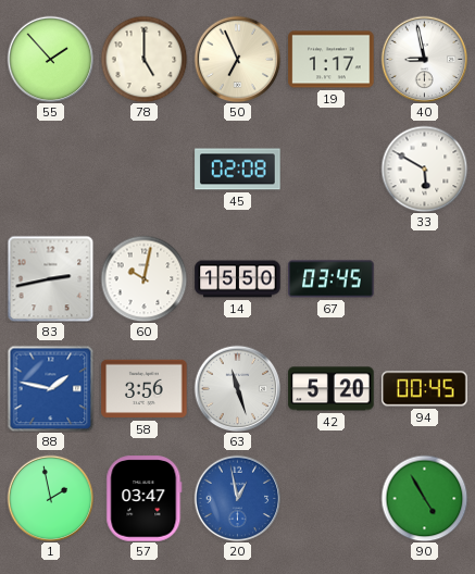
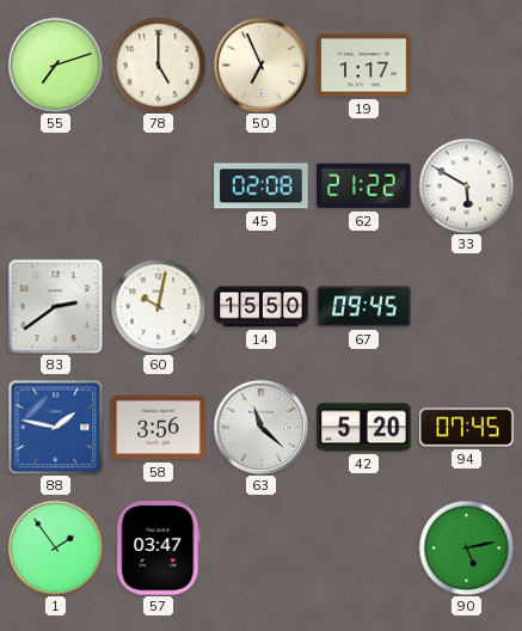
55: 1:53 -> 7:12 (55, 65)
40: 8:58 -> none (424, 59)
62: none -> 21:22 (364, 186)
83: 2:43 -> 2:39 (55, 306)
67: 03:45 -> 09:45 (364, 307)
63: 11:27 -> 11:22 (260, 427)
94: 00:45 -> 07:45 (467, 428)
1: 1:58 -> 1:54 (55, 547)
20: 12:58 -> none (237, 498)
90: 4:55 -> 5:13 (466, 547)
